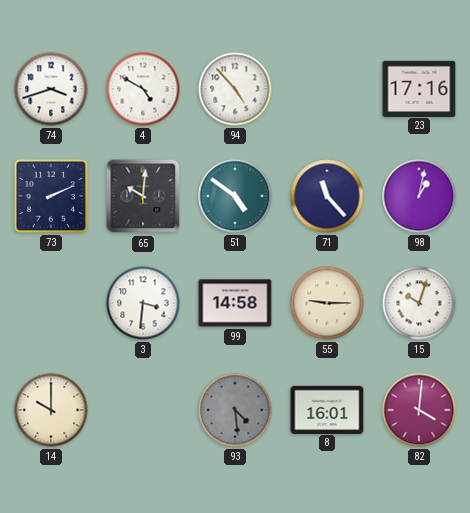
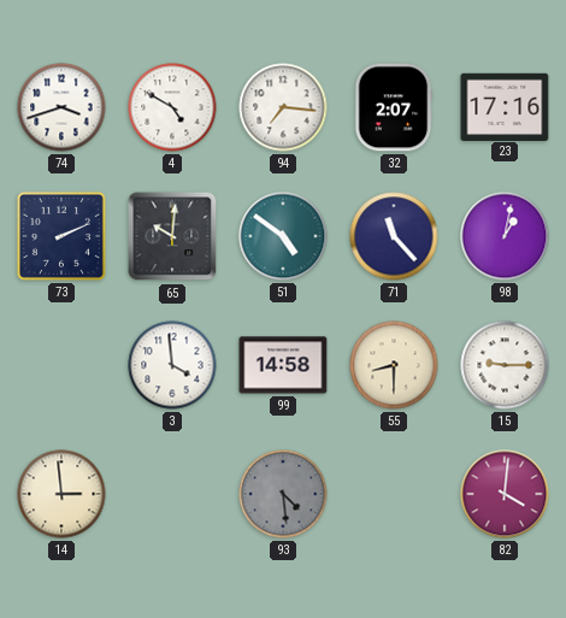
94: 4:53 -> 7:16 (283, 107)
32: none -> 2:07 (394, 107)
3: 3:31 -> 3:59 (172, 365)
55: 9:15 -> 8:30 (394, 365)
15: 10:03 -> 9:15 (505, 365)
14: 10:00 -> 2:59 (61, 494)
8: 16:01 -> none (327, 409)
